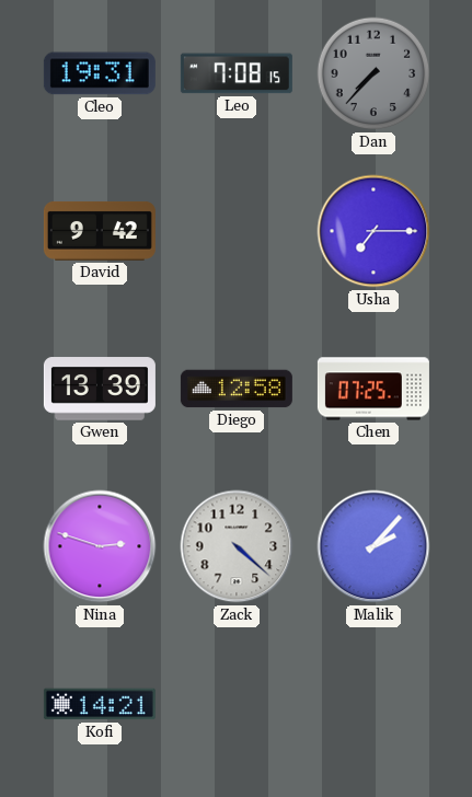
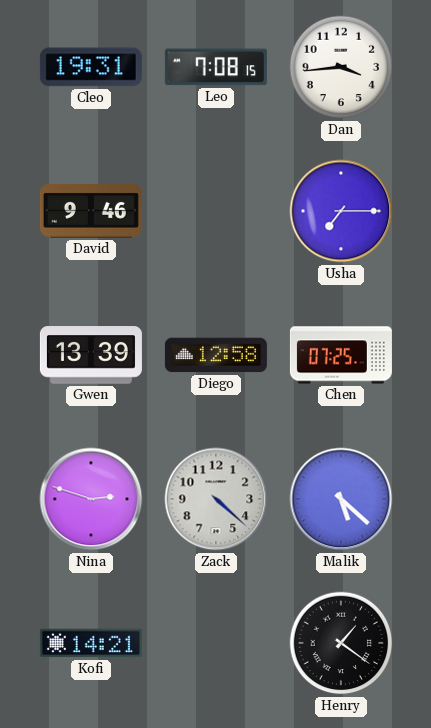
Dan: 7:37 -> 3:44 (341, 67)
Dan dial: grey -> white (341, 67)
David: 9:42 -> 9:46 (91, 211)
Malik: 2:07 -> 5:22 (341, 499)
Henry: none -> 1:21 (341, 643)
